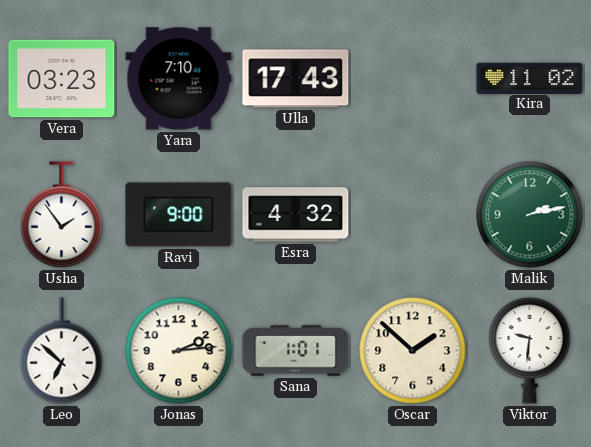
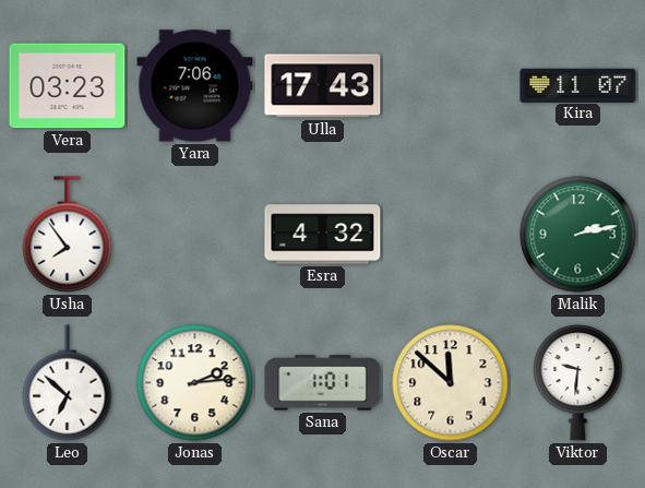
Yara: 7:10 -> 7:06 (195, 86)
Kira: 11:02 -> 11:07 (578, 85)
Usha: 1:54 -> 7:54 (68, 235)
Ravi: 9:00 -> none (179, 215)
Oscar: 1:52 -> 11:52 (451, 383)
